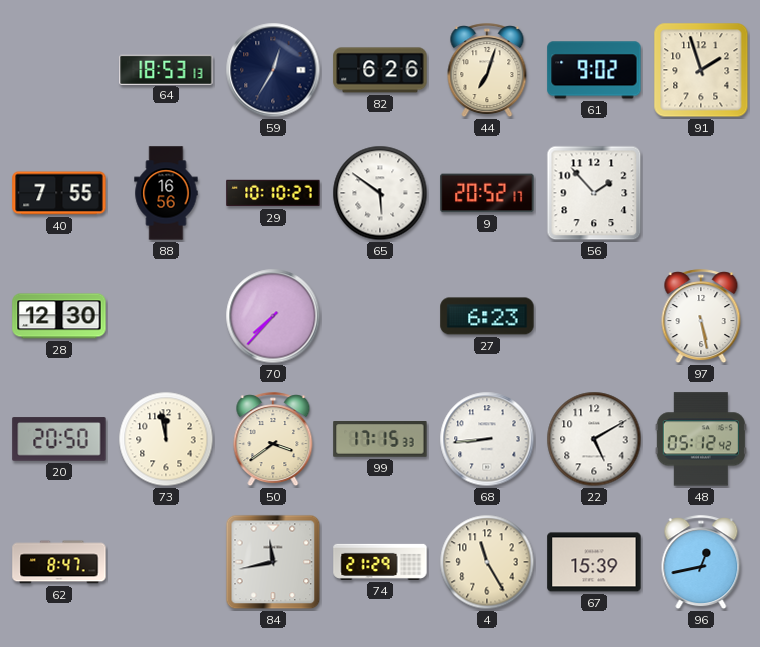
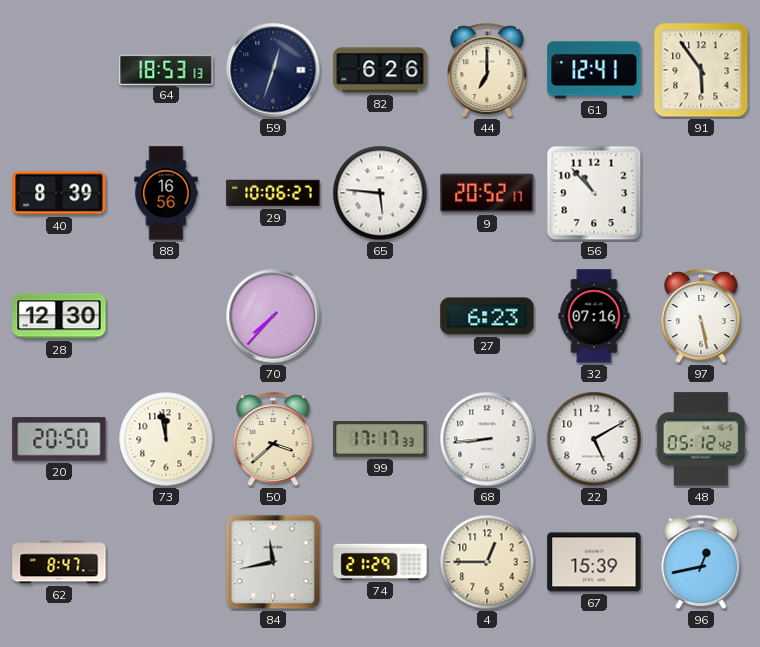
59: 12:35 -> 12:33 (273, 70)
44: 7:03 -> 7:00 (487, 71)
61: 9:02 -> 12:41 (594, 70)
91: 1:57 -> 5:54 (701, 70)
40: 7:55 -> 8:39 (59, 193)
29: 10:10 -> 10:06 (273, 193)
65: 5:51 -> 5:46 (380, 193)
56: 1:53 -> 10:53 (594, 193)
32: none -> 07:16 (594, 316)
50: 3:39 -> 3:38 (273, 440)
99: 17:15 -> 17:17 (380, 440)
4: 11:25 -> 12:45 (487, 562)
